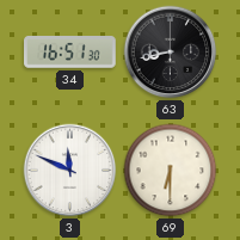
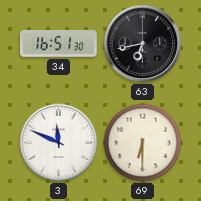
63: 8:43 -> 6:43 (143, 44)
